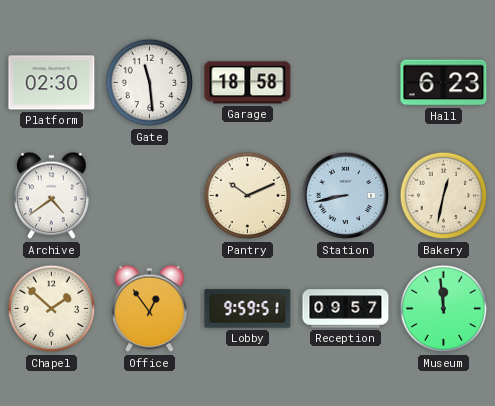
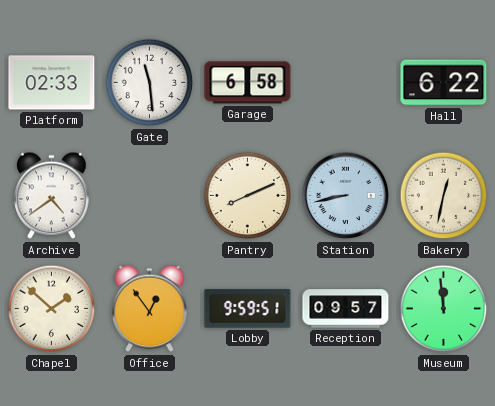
Platform: 02:30 -> 02:33 (52, 83)
Garage: 18:58 -> 6:58 (248, 83)
Hall: 6:23 -> 6:22 (444, 83)
Pantry: 10:11 -> 8:11 (248, 196)
